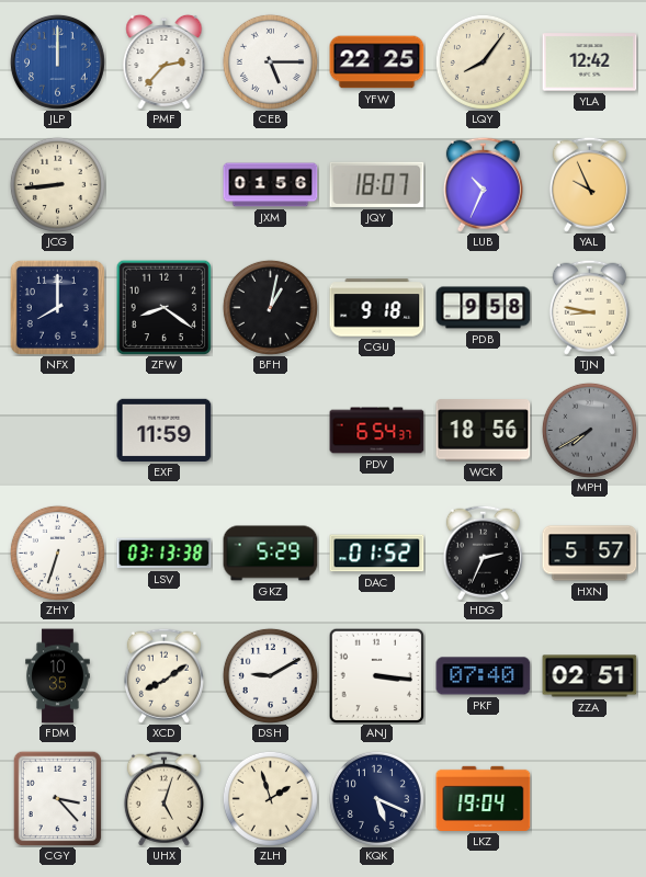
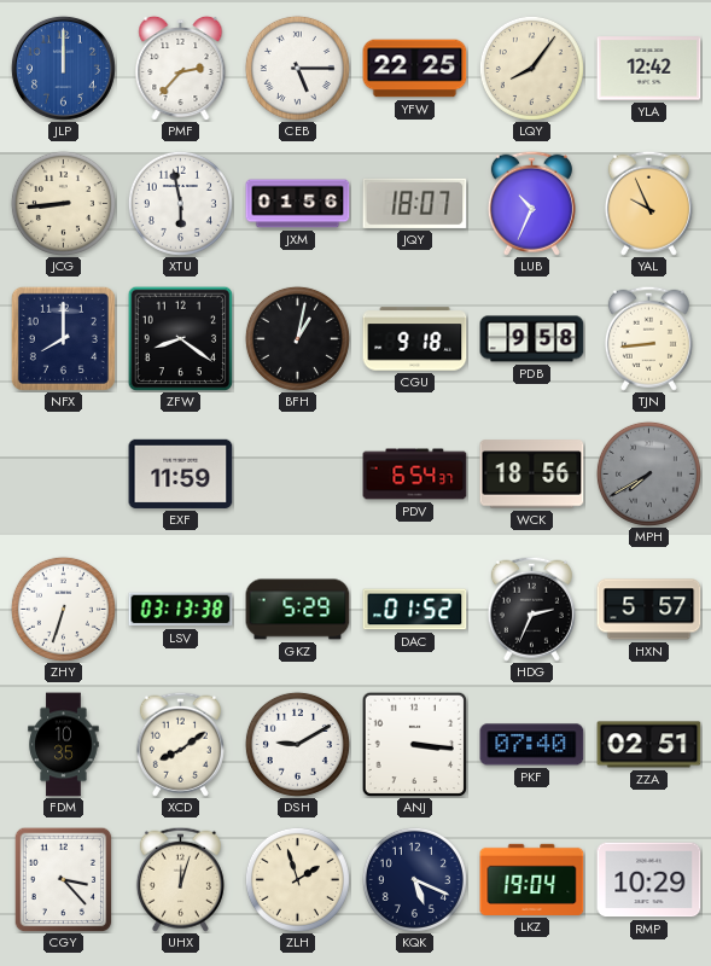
XTU: none -> 5:58 (180, 203)
TJN: 8:47 -> 8:44 (648, 338)
UHX: 5:03 -> 12:03 (180, 879)
RMP: none -> 10:29 (649, 880)
